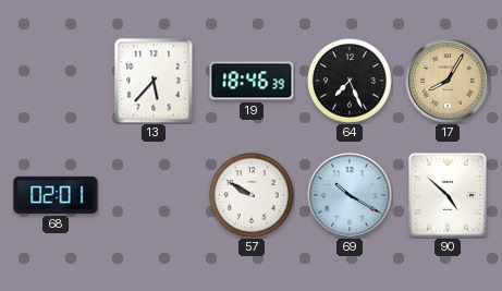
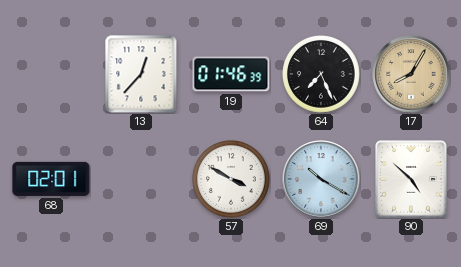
13: 5:37 -> 12:37 (141, 74)
19: 18:46 -> 01:46 (231, 74)
57: 9:50 -> 3:50 (232, 180)
